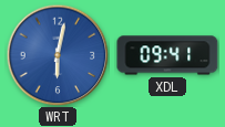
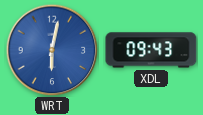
XDL: 09:41 -> 09:43 (151, 50)
